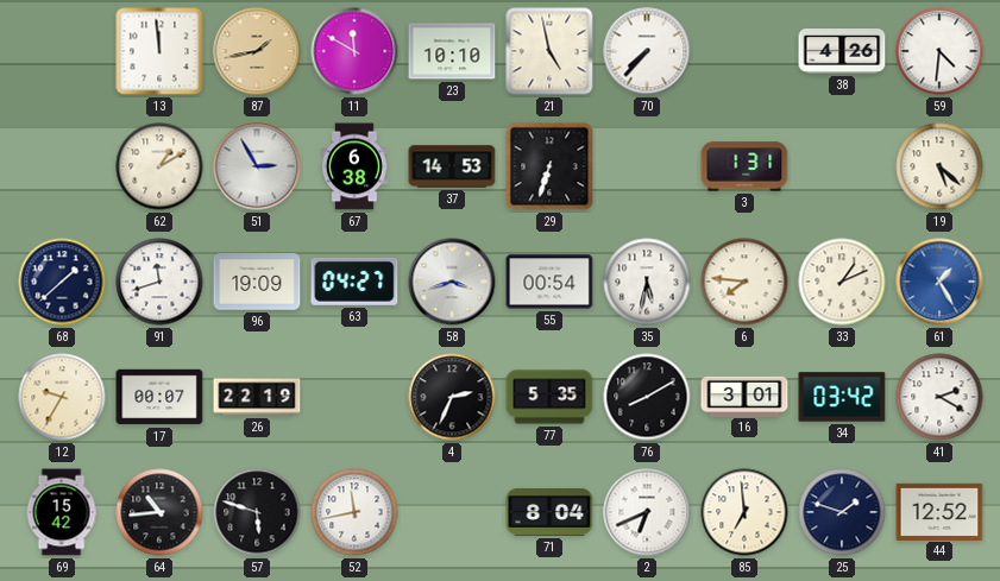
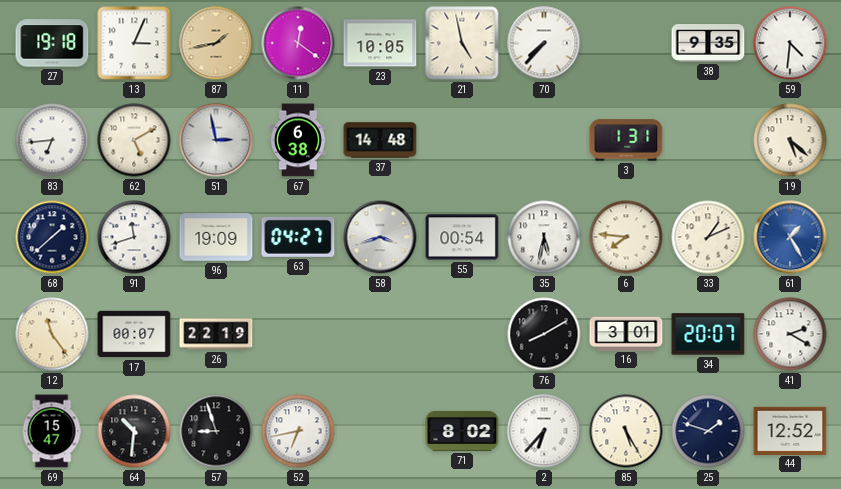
27: none -> 19:18 (52, 43)
13: 11:59 -> 3:04 (134, 43)
11: 11:50 -> 12:21 (298, 43)
23: 10:10 -> 10:05 (380, 43)
38: 4:26 -> 9:35 (708, 43)
83: none -> 6:44 (52, 140)
62: 1:10 -> 5:10 (134, 140)
51: 2:55 -> 2:58 (216, 140)
37: 14:53 -> 14:48 (380, 140)
29: 6:33 -> none (549, 166)
12: 9:35 -> 11:24 (52, 334)
4: 2:34 -> none (452, 397)
77: 5:35 -> none (549, 397)
34: 03:42 -> 20:07 (708, 334)
69: 15:42 -> 15:47 (52, 431)
64: 10:44 -> 10:31 (134, 431)
57: 5:48 -> 8:57 (216, 431)
52: 11:43 -> 6:43 (298, 431)
71: 8:04 -> 8:02 (462, 431)
2: 6:41 -> 6:37 (544, 431)
85: 6:59 -> 5:25 (626, 431)
